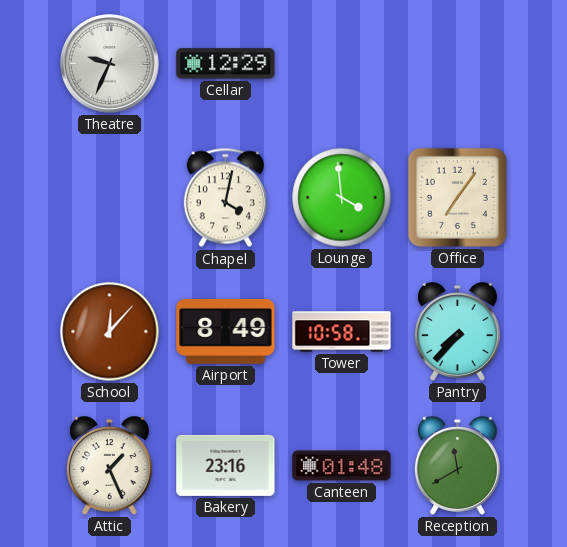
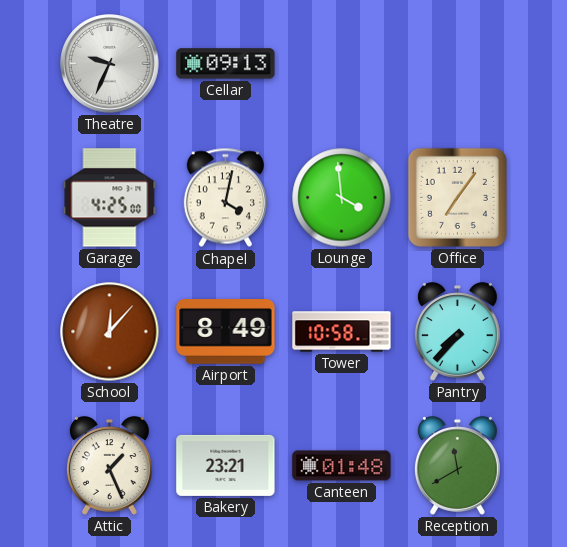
Cellar: 12:29 -> 09:13 (226, 64)
Garage: none -> 4:25 (110, 198)
Bakery: 23:16 -> 23:21 (226, 465)
